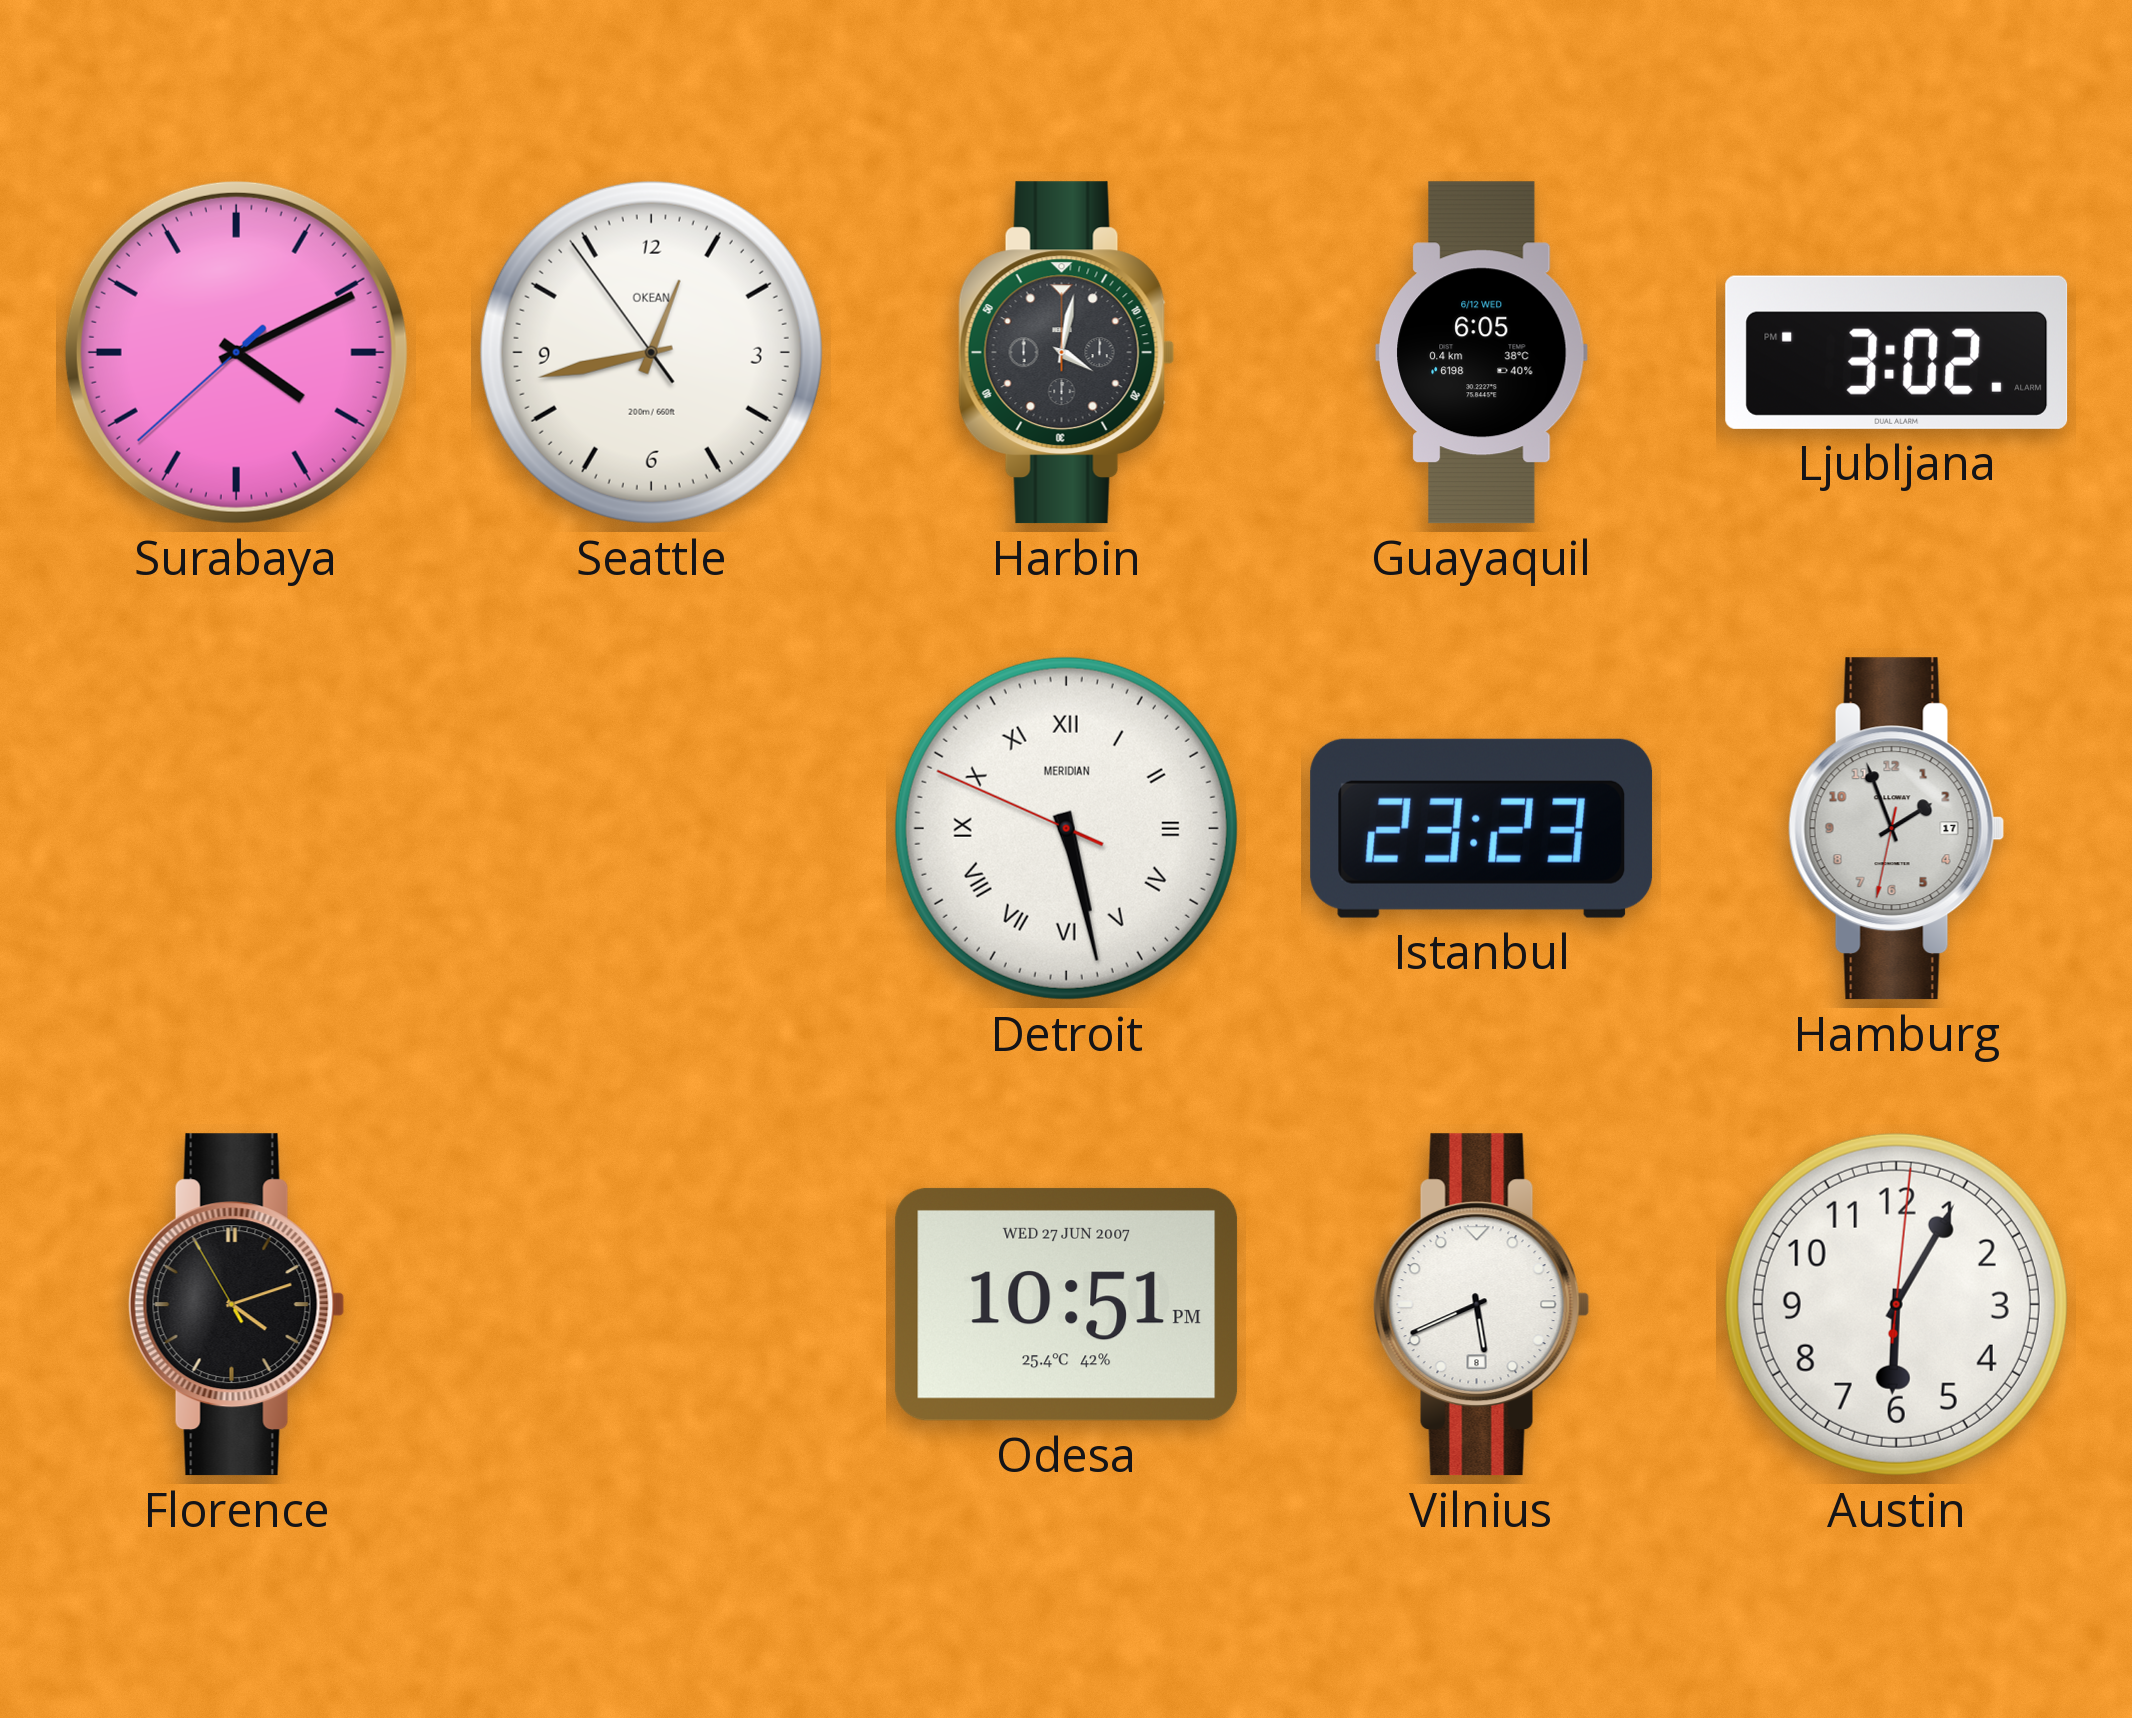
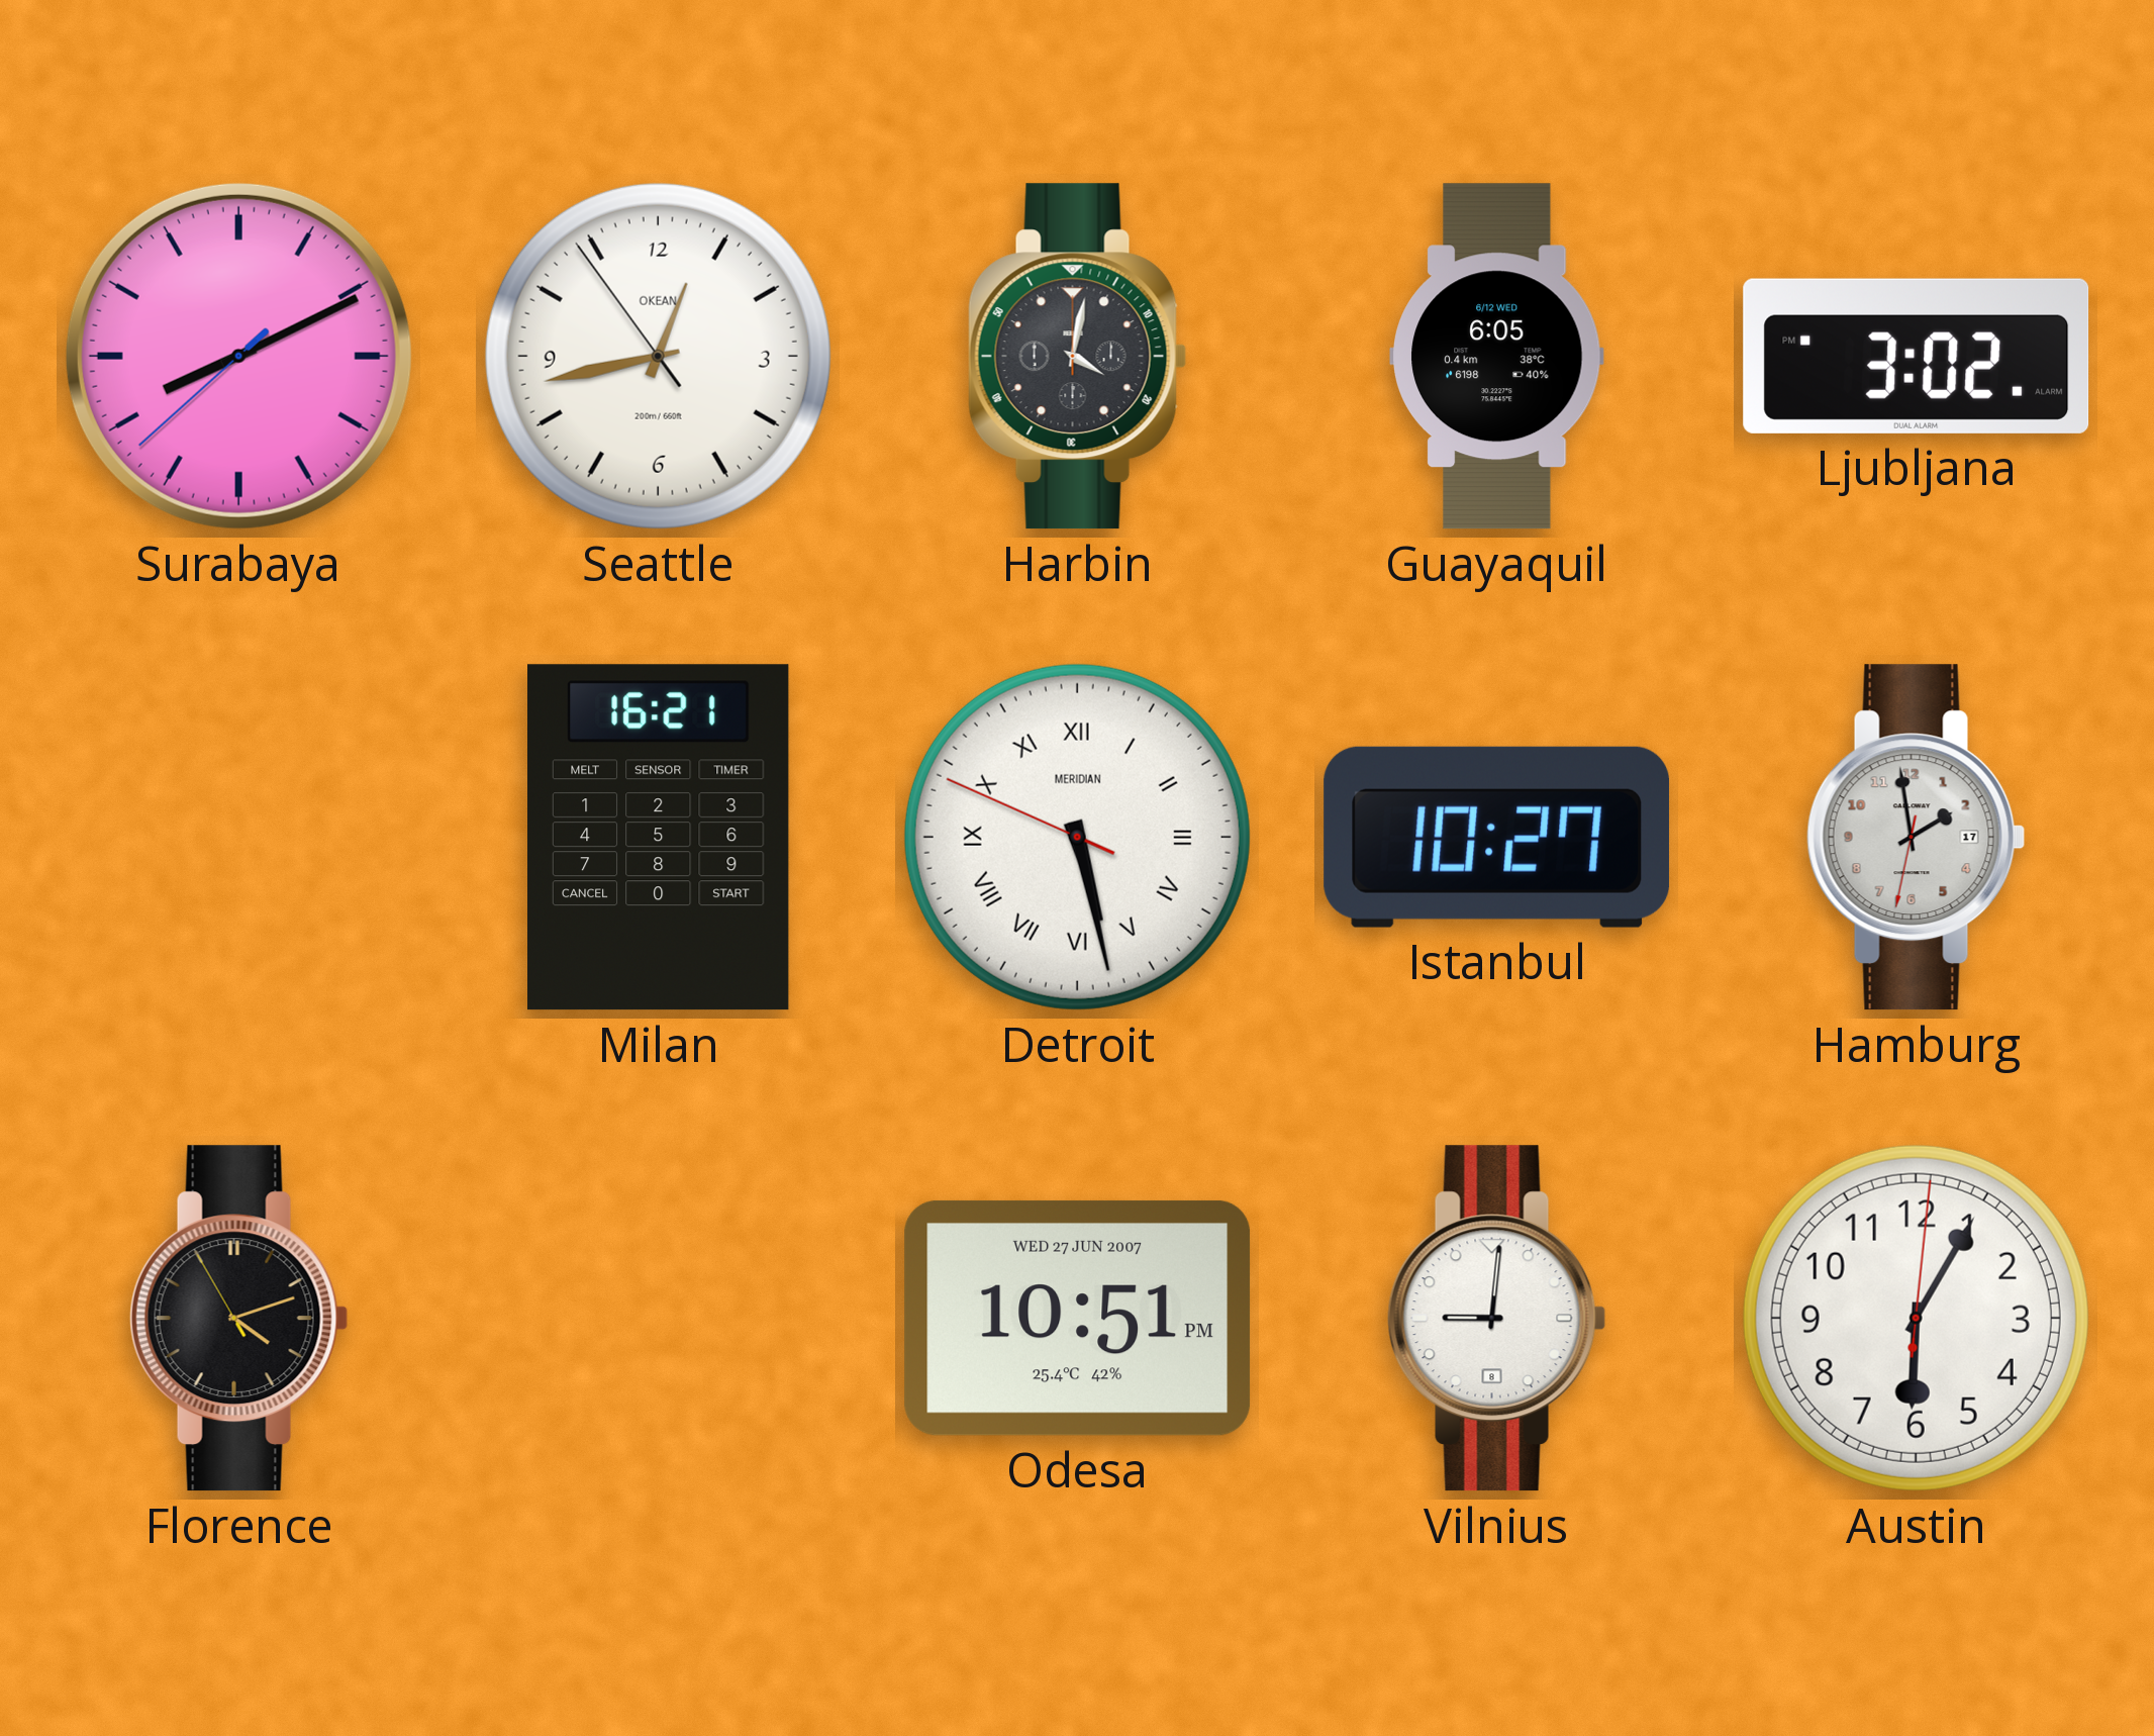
Surabaya: 4:10 -> 8:10 (238, 356)
Milan: none -> 16:21 (659, 838)
Istanbul: 23:23 -> 10:27 (1497, 837)
Hamburg: 1:56 -> 1:58 (1917, 838)
Vilnius: 5:41 -> 9:01 (1497, 1319)
